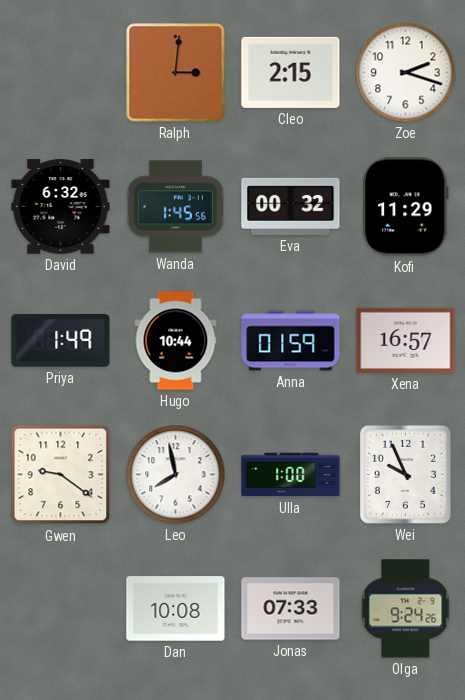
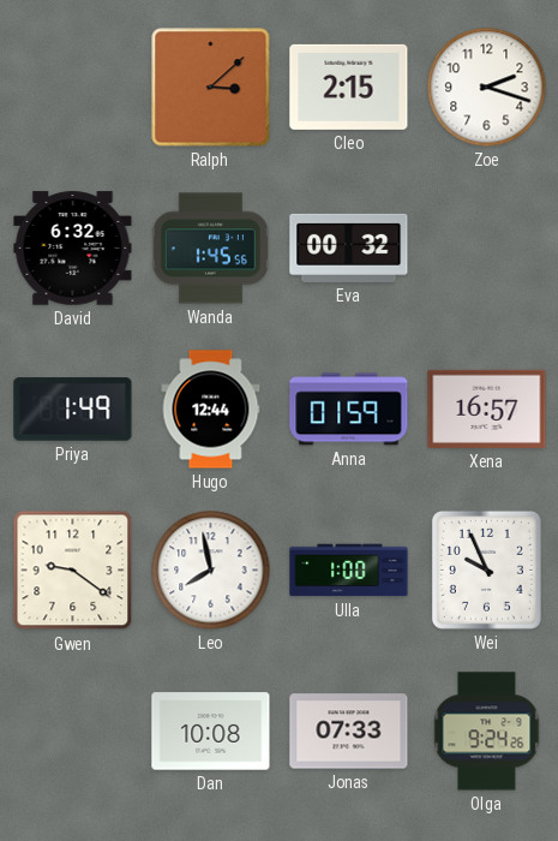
Ralph: 3:01 -> 3:08 (211, 88)
Kofi: 11:29 -> none (405, 207)
Hugo: 10:44 -> 12:44 (211, 410)
